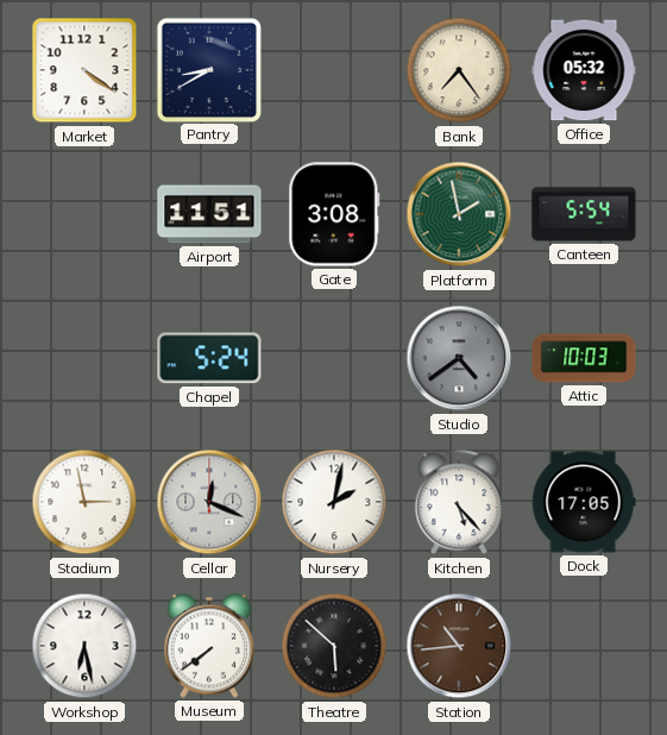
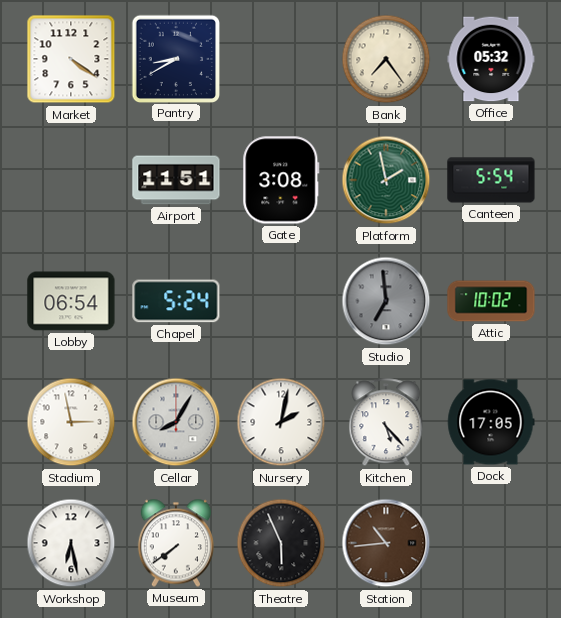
Lobby: none -> 06:54 (71, 301)
Studio: 4:39 -> 6:59 (386, 301)
Attic: 10:03 -> 10:02 (491, 301)
Cellar: 12:19 -> 8:05 (176, 422)
Theatre: 5:52 -> 5:56 (281, 543)
